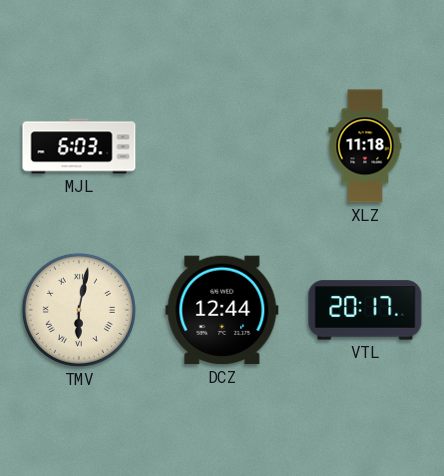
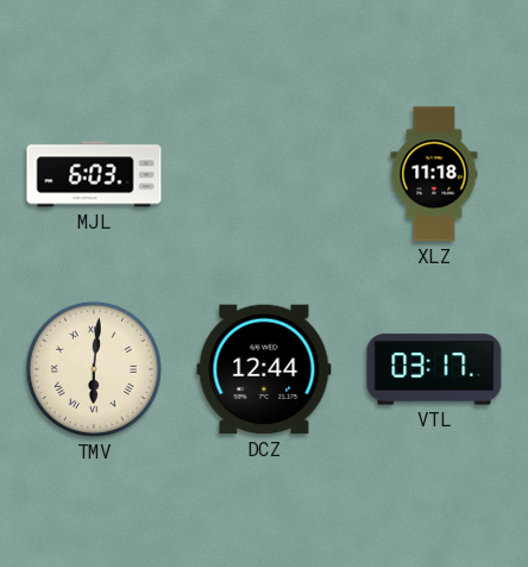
TMV: 6:02 -> 6:01 (94, 369)
VTL: 20:17 -> 03:17 (434, 369)
